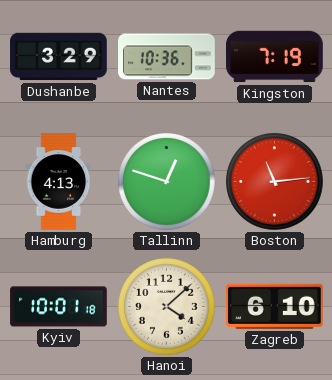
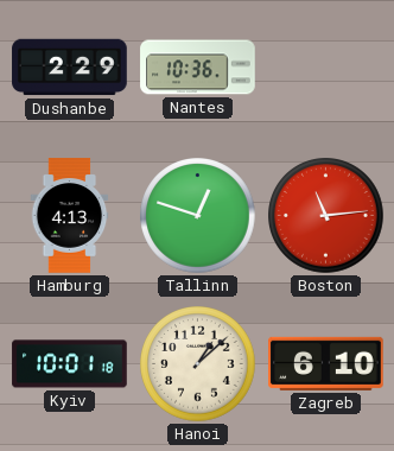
Dushanbe: 3:29 -> 2:29 (70, 68)
Kingston: 7:19 -> none (275, 57)
Hanoi: 4:08 -> 1:08 (198, 364)
